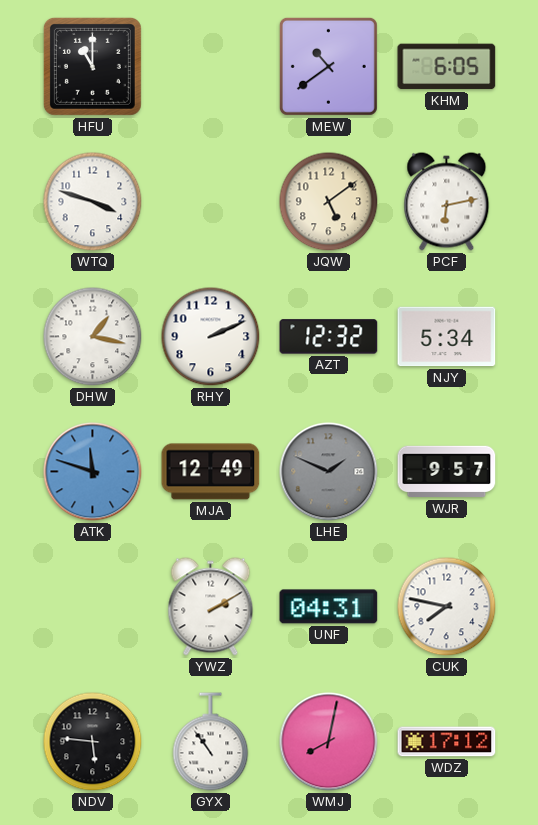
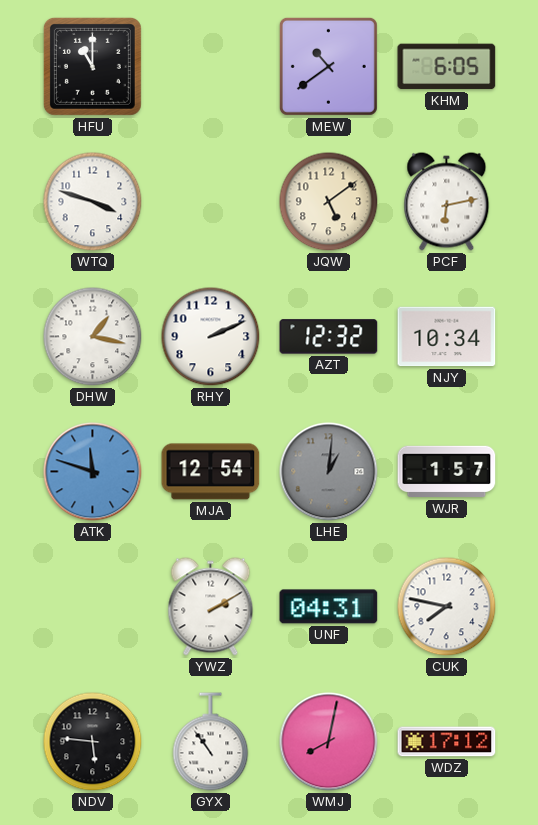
NJY: 5:34 -> 10:34 (447, 337)
MJA: 12:49 -> 12:54 (211, 472)
LHE: 1:49 -> 1:01 (329, 472)
WJR: 9:57 -> 1:57 (447, 472)
